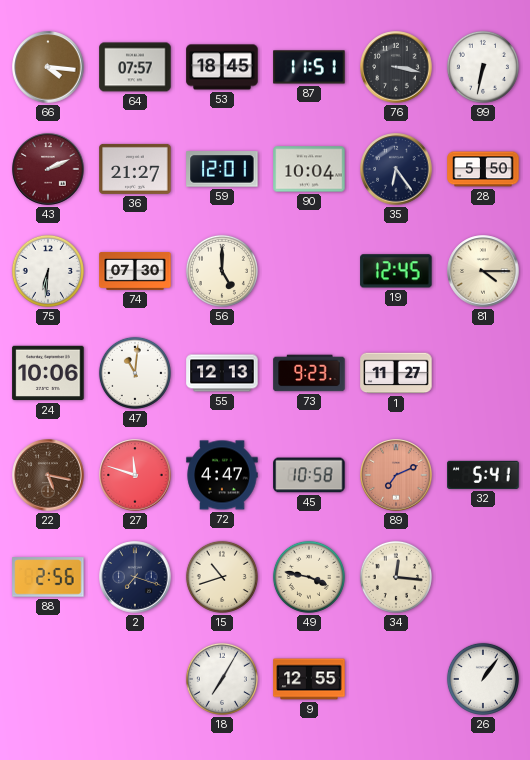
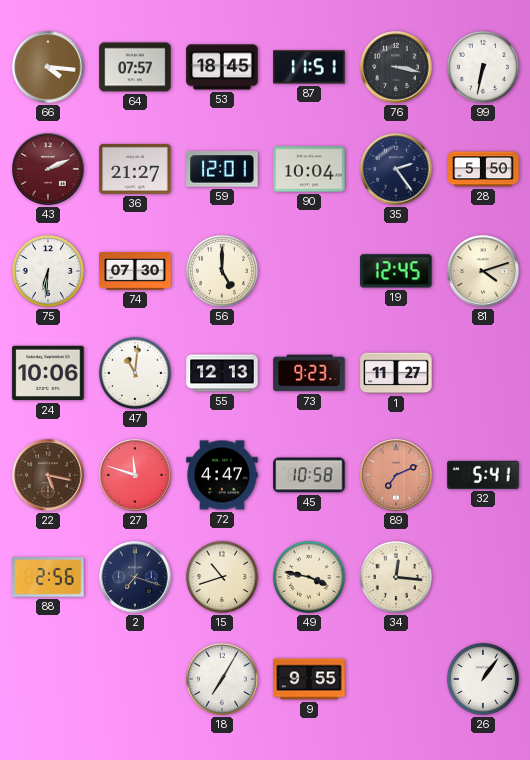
35: 6:24 -> 2:24 (396, 169)
81: 4:15 -> 4:12 (483, 271)
9: 12:55 -> 9:55 (309, 679)
